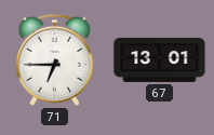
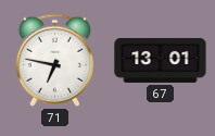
71: 6:45 -> 6:47 (54, 60)
